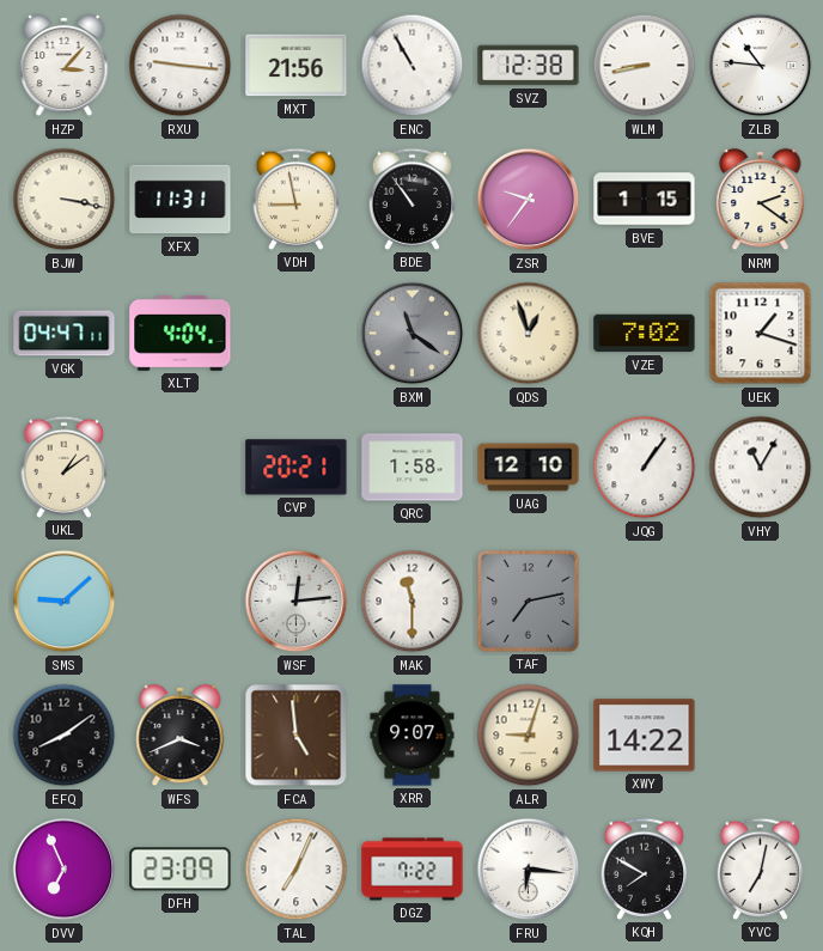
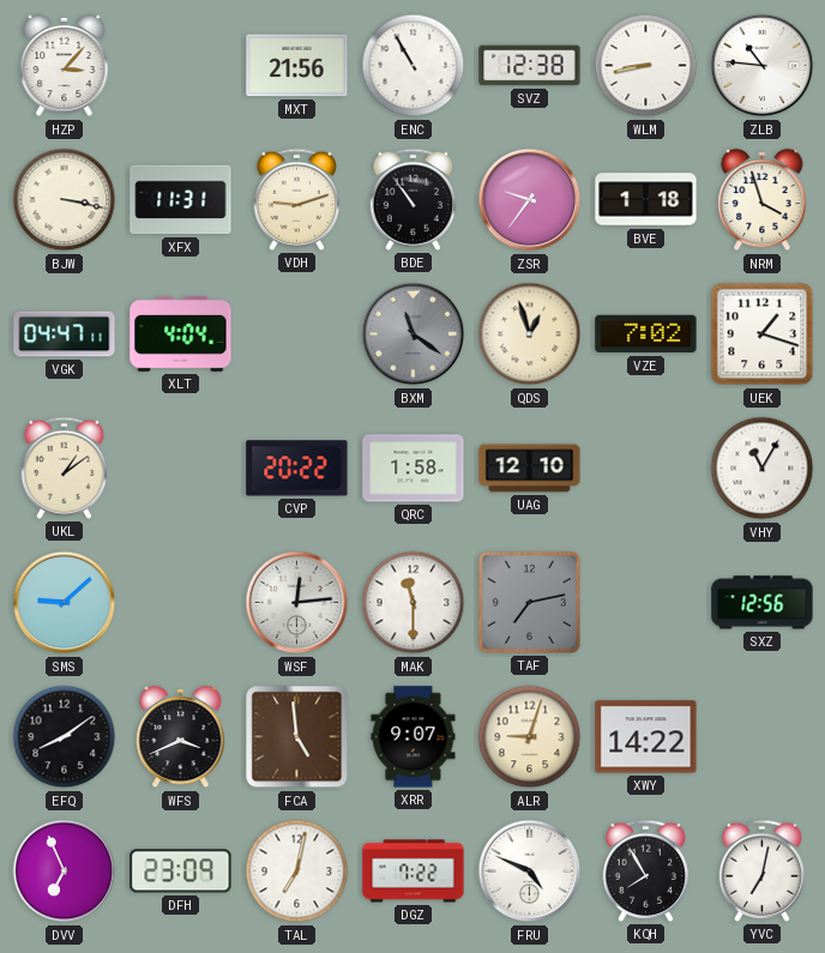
RXU: 9:16 -> none (181, 66)
VDH: 8:58 -> 9:12 (297, 199)
BVE: 1:15 -> 1:18 (646, 200)
NRM: 2:21 -> 3:57 (763, 200)
CVP: 20:21 -> 20:22 (297, 469)
JQG: 1:06 -> none (645, 468)
SXZ: none -> 12:56 (763, 603)
TAL: 7:04 -> 7:02 (297, 871)
FRU: 6:16 -> 4:49 (530, 871)
KQH: 7:50 -> 7:55 (646, 870)
